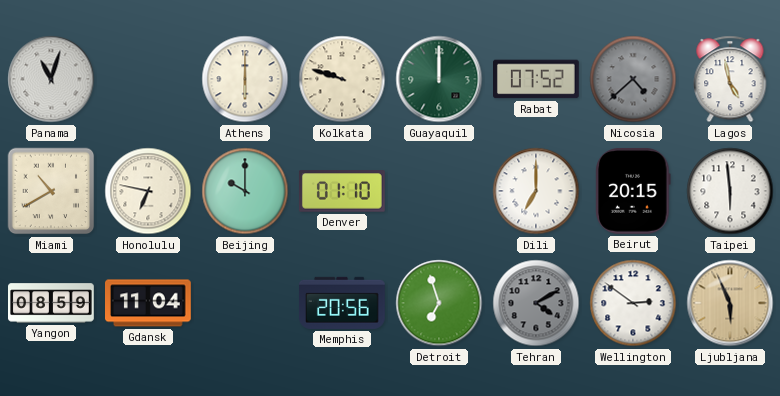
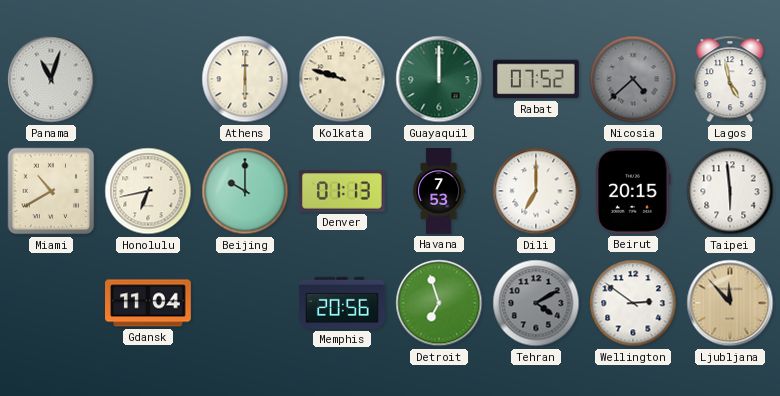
Honolulu: 6:47 -> 6:43 (148, 191)
Denver: 01:10 -> 01:13 (342, 191)
Havana: none -> 7:53 (439, 191)
Yangon: 08:59 -> none (52, 303)
Ljubljana: 5:56 -> 11:53 (730, 303)
